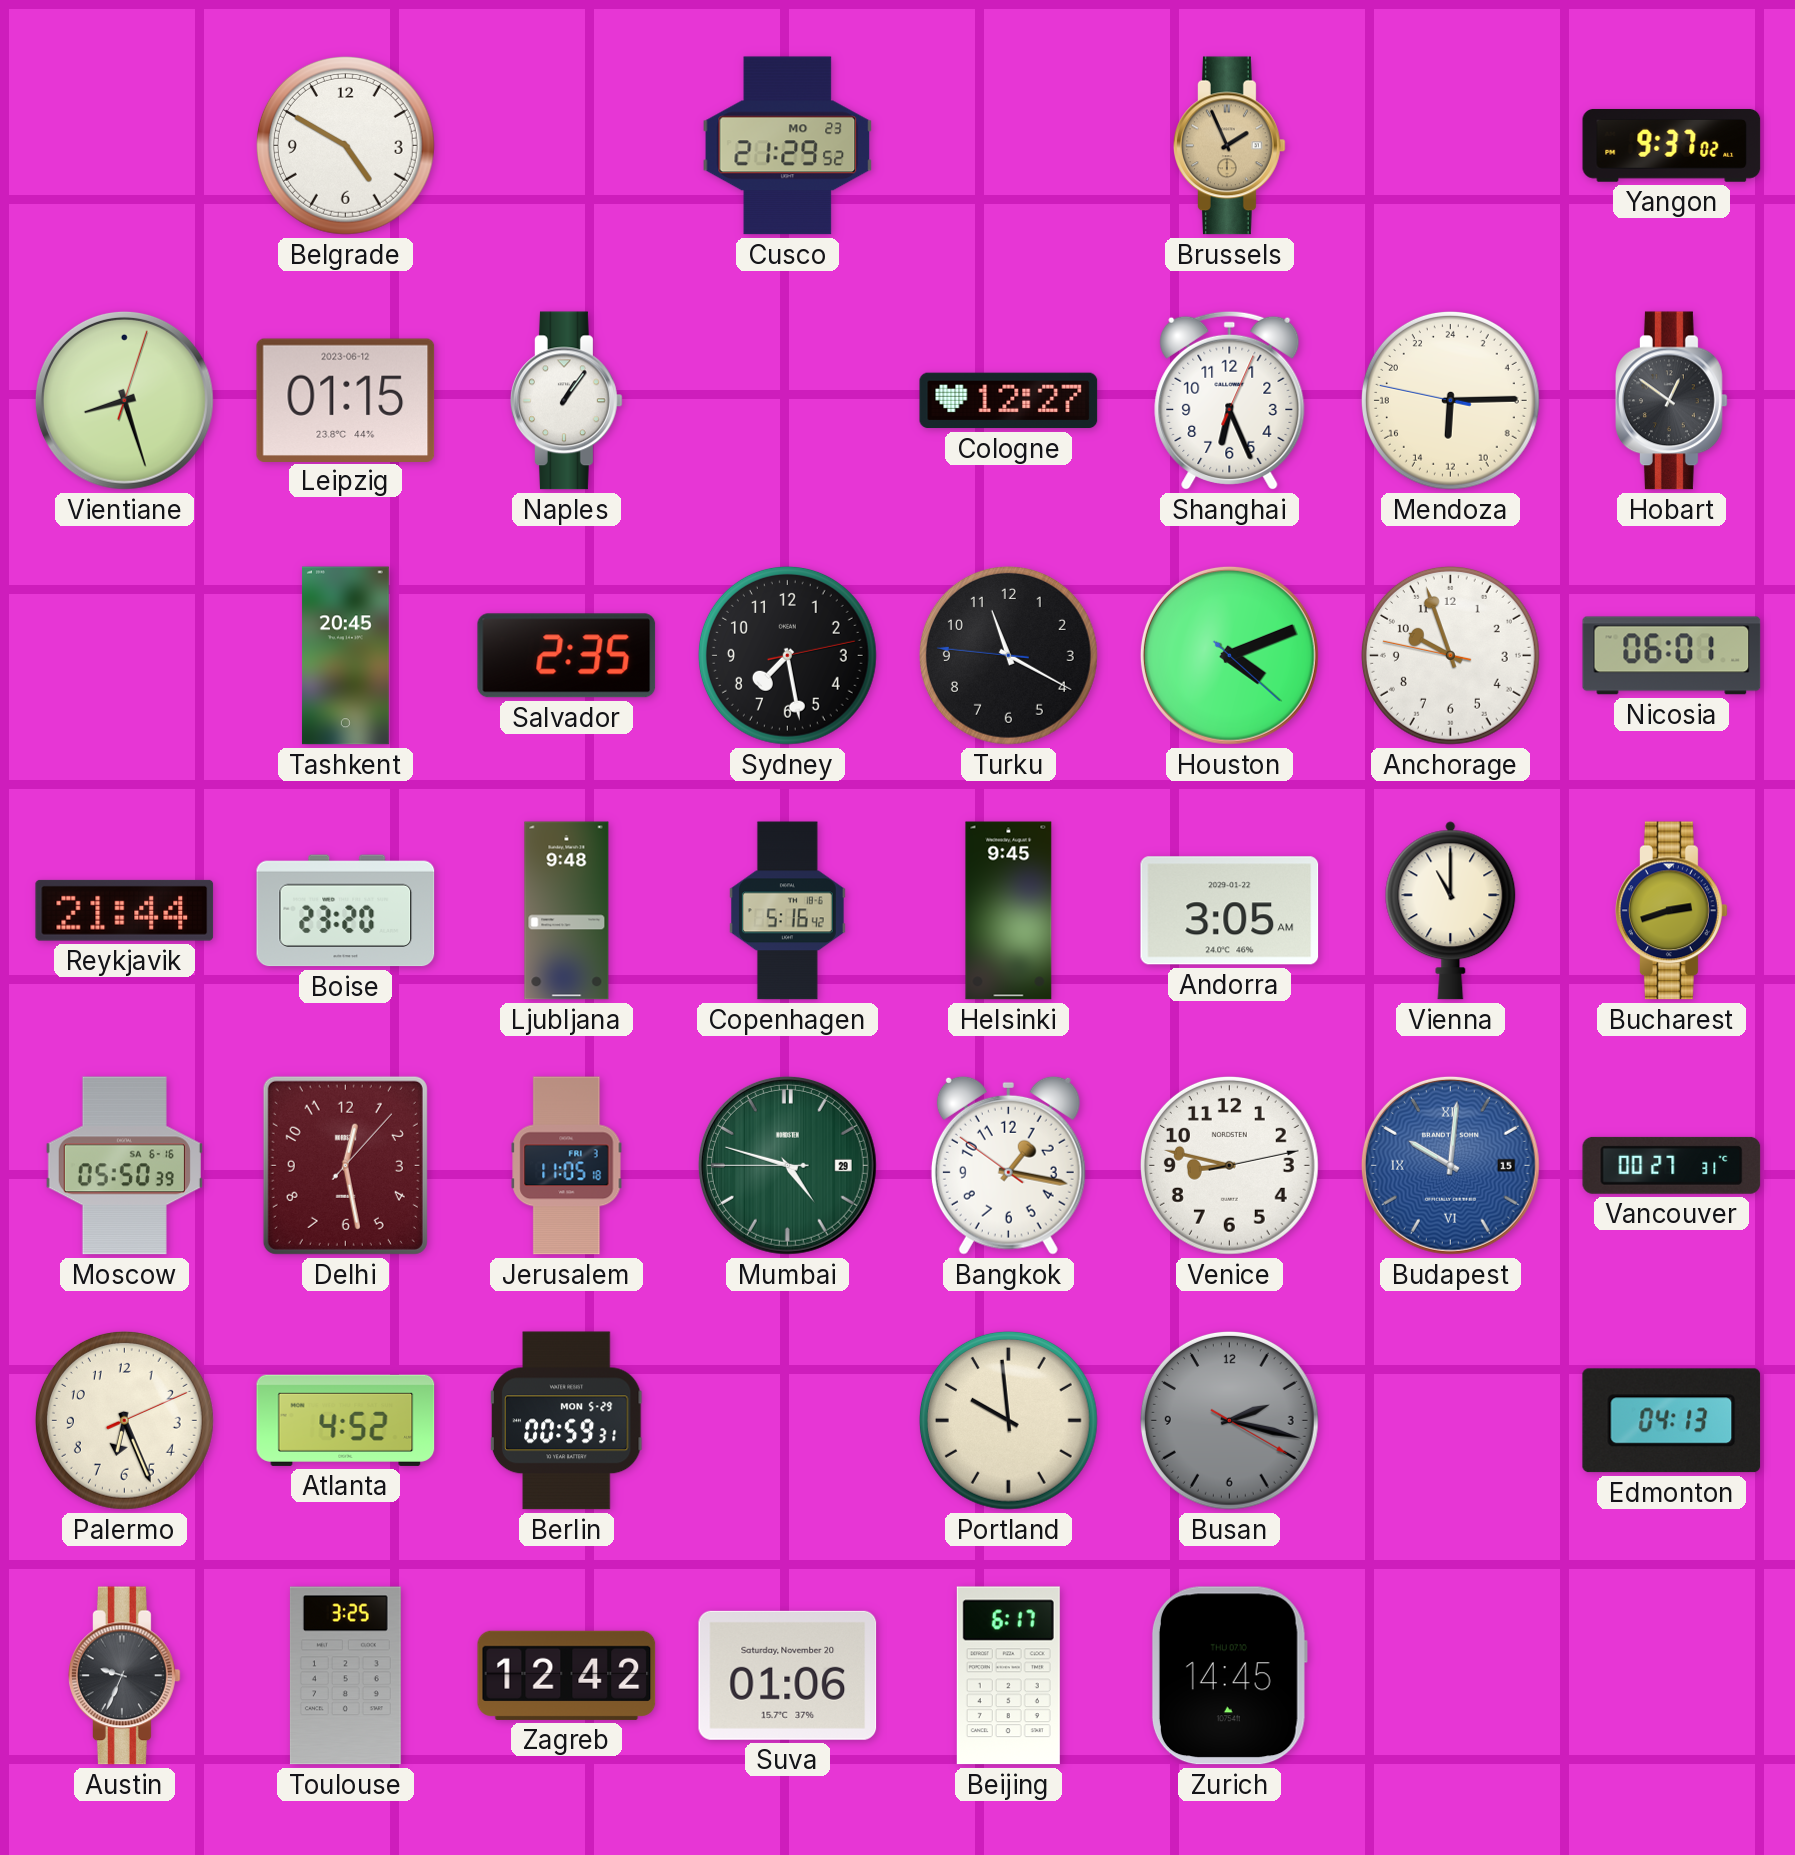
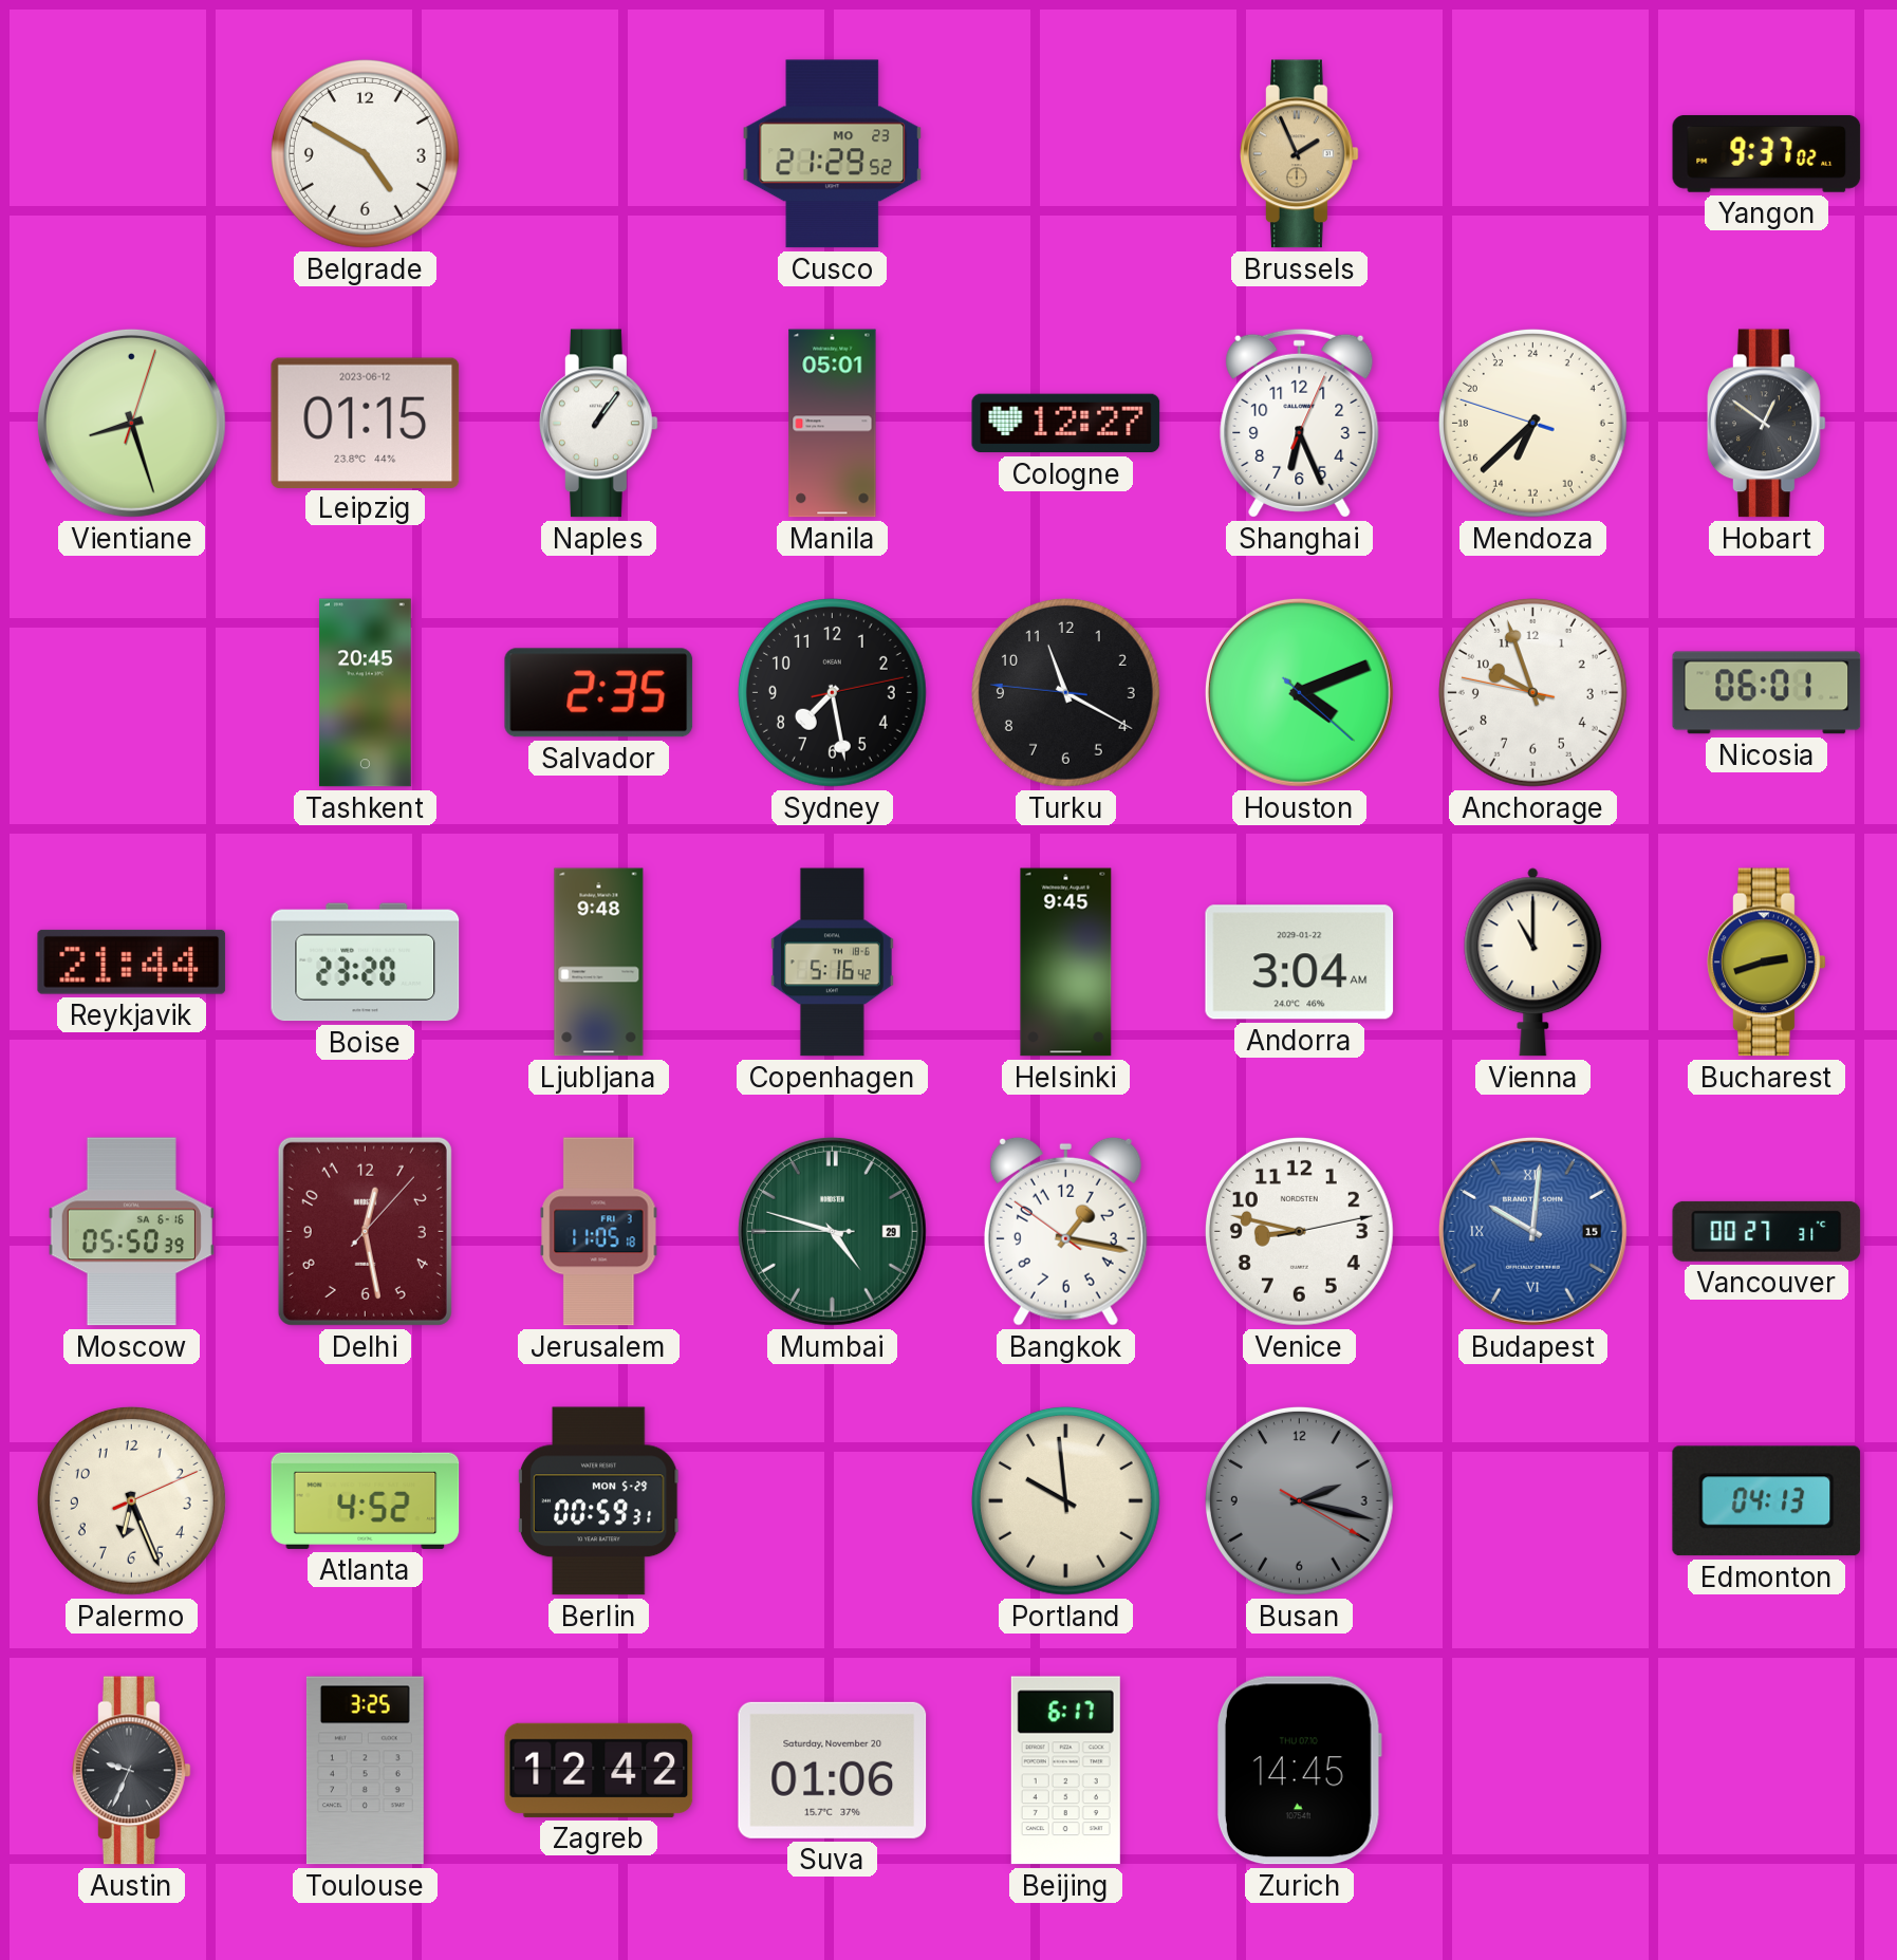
Manila: none -> 05:01 (833, 424)
Mendoza: 12:14 -> 13:37 (1532, 423)
Andorra: 3:05 -> 3:04 (1300, 963)
